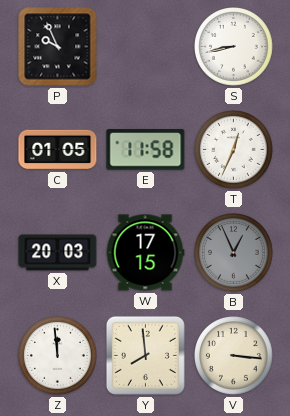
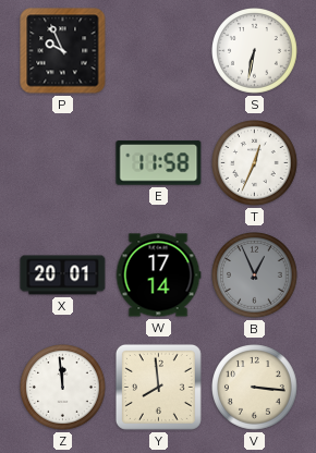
S: 8:43 -> 6:32 (255, 51)
C: 01:05 -> none (58, 150)
X: 20:03 -> 20:01 (63, 276)
W: 17:15 -> 17:14 (158, 276)
